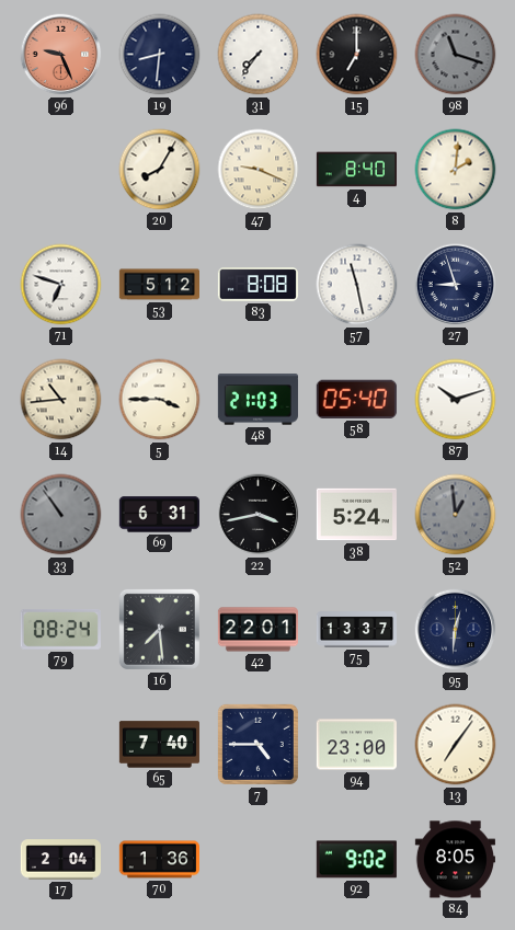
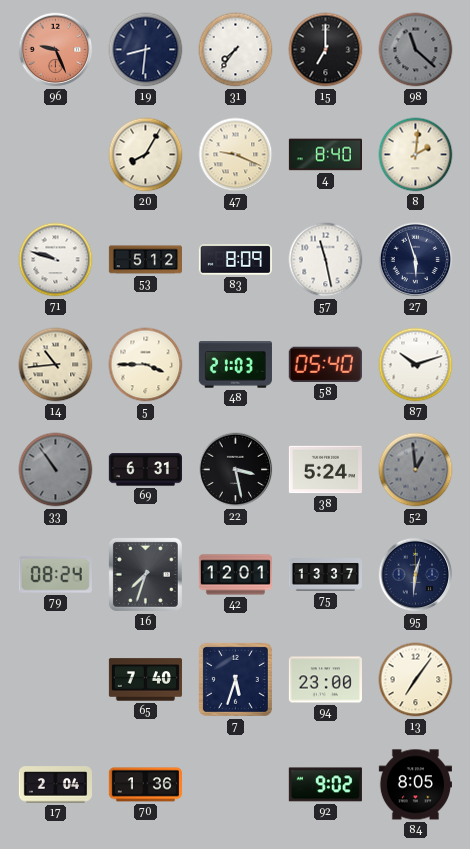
98: 11:18 -> 11:22 (416, 50)
71: 6:48 -> 9:48 (56, 260)
83: 8:08 -> 8:09 (235, 260)
27: 8:57 -> 5:57 (416, 260)
22: 3:43 -> 3:28 (236, 470)
16: 7:29 -> 7:33 (145, 574)
42: 22:01 -> 12:01 (235, 575)
7: 4:45 -> 5:33 (235, 679)
